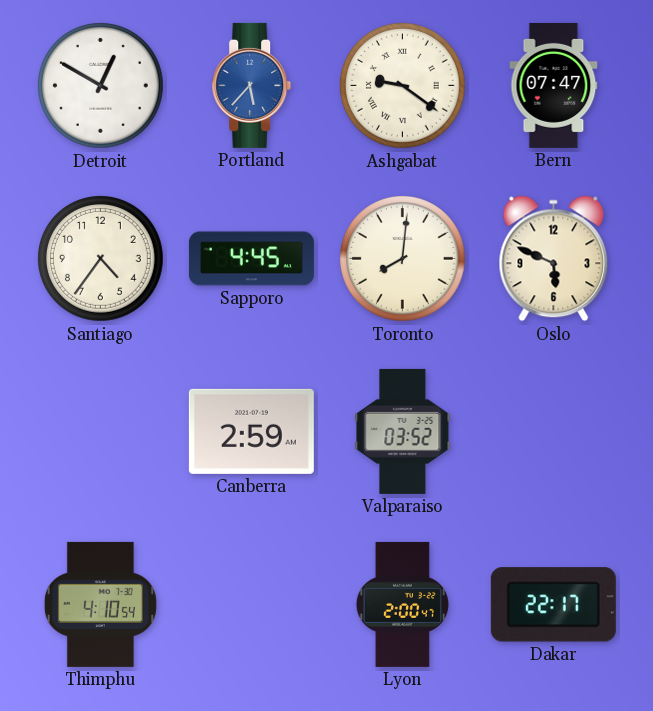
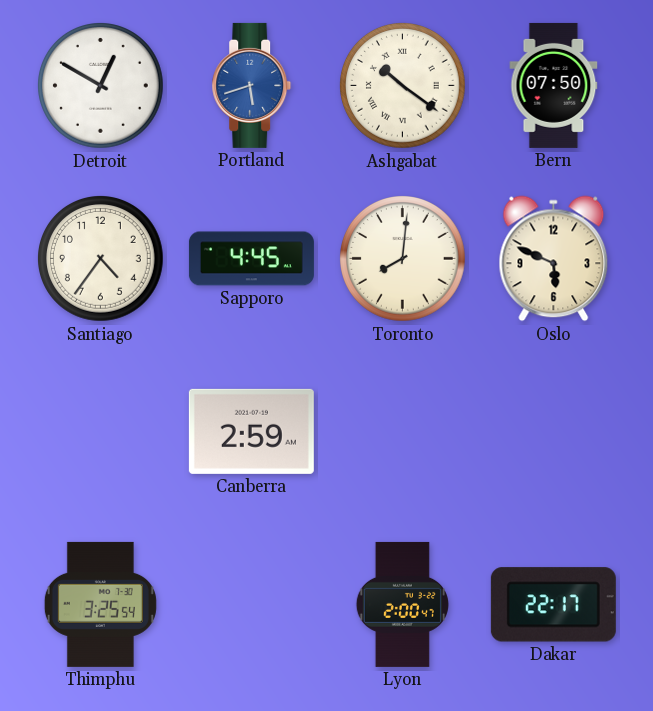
Portland: 5:37 -> 5:42 (252, 85)
Ashgabat: 9:21 -> 10:21 (403, 86)
Bern: 07:47 -> 07:50 (554, 85)
Valparaiso: 03:52 -> none (403, 431)
Thimphu: 4:10 -> 3:25 (100, 604)
